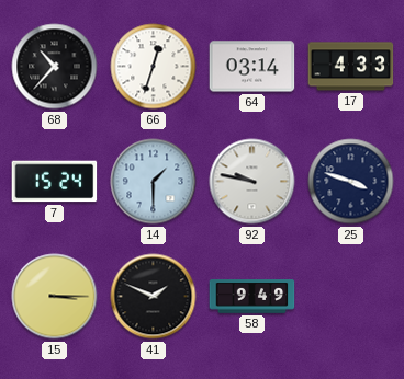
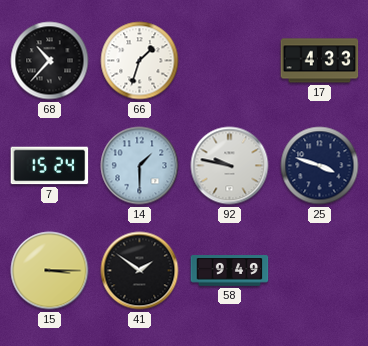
66: 12:33 -> 1:33 (140, 61)
64: 03:14 -> none (252, 67)
41: 1:49 -> 1:51 (140, 271)
